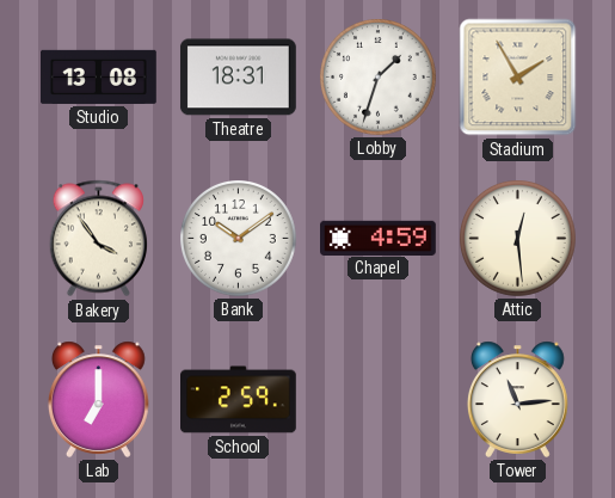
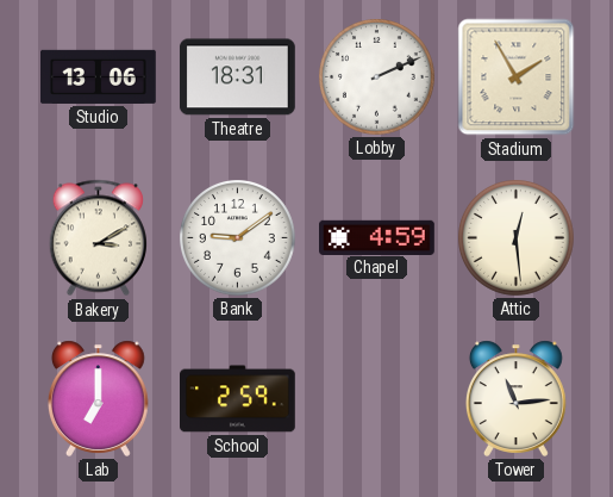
Studio: 13:08 -> 13:06 (99, 76)
Lobby: 1:33 -> 2:11 (377, 77)
Bakery: 3:54 -> 3:10 (98, 238)
Bank: 10:09 -> 9:09 (238, 238)
